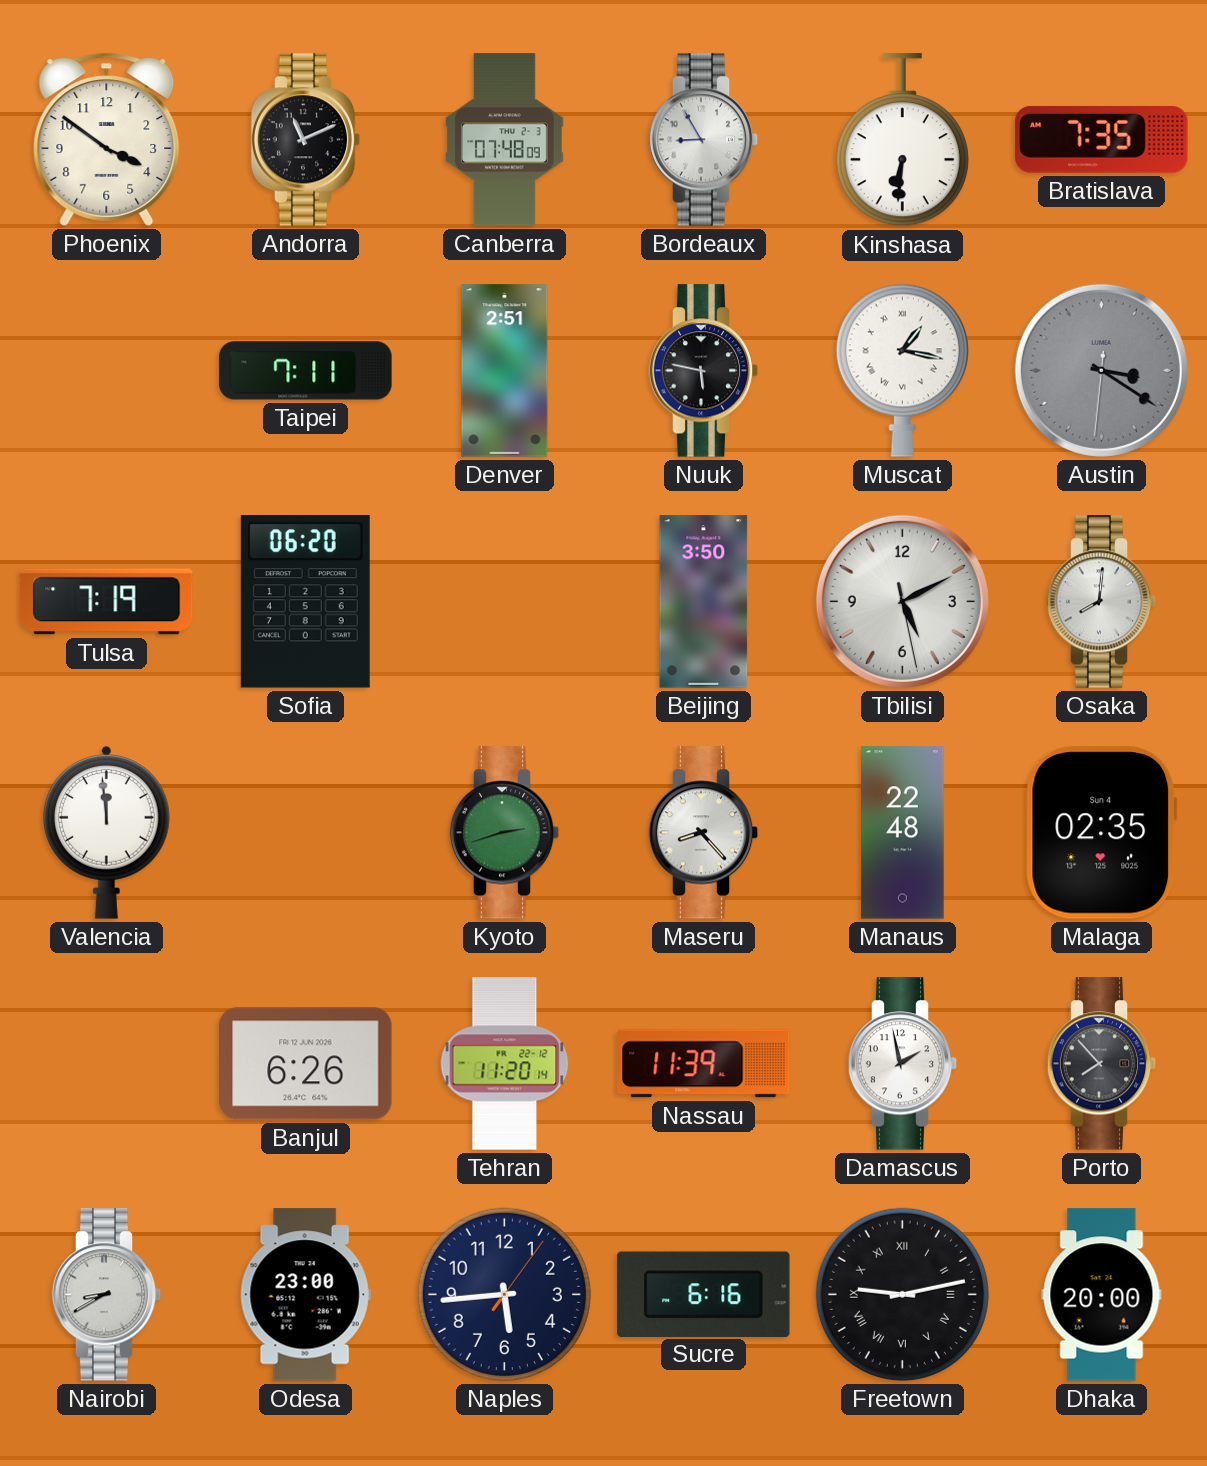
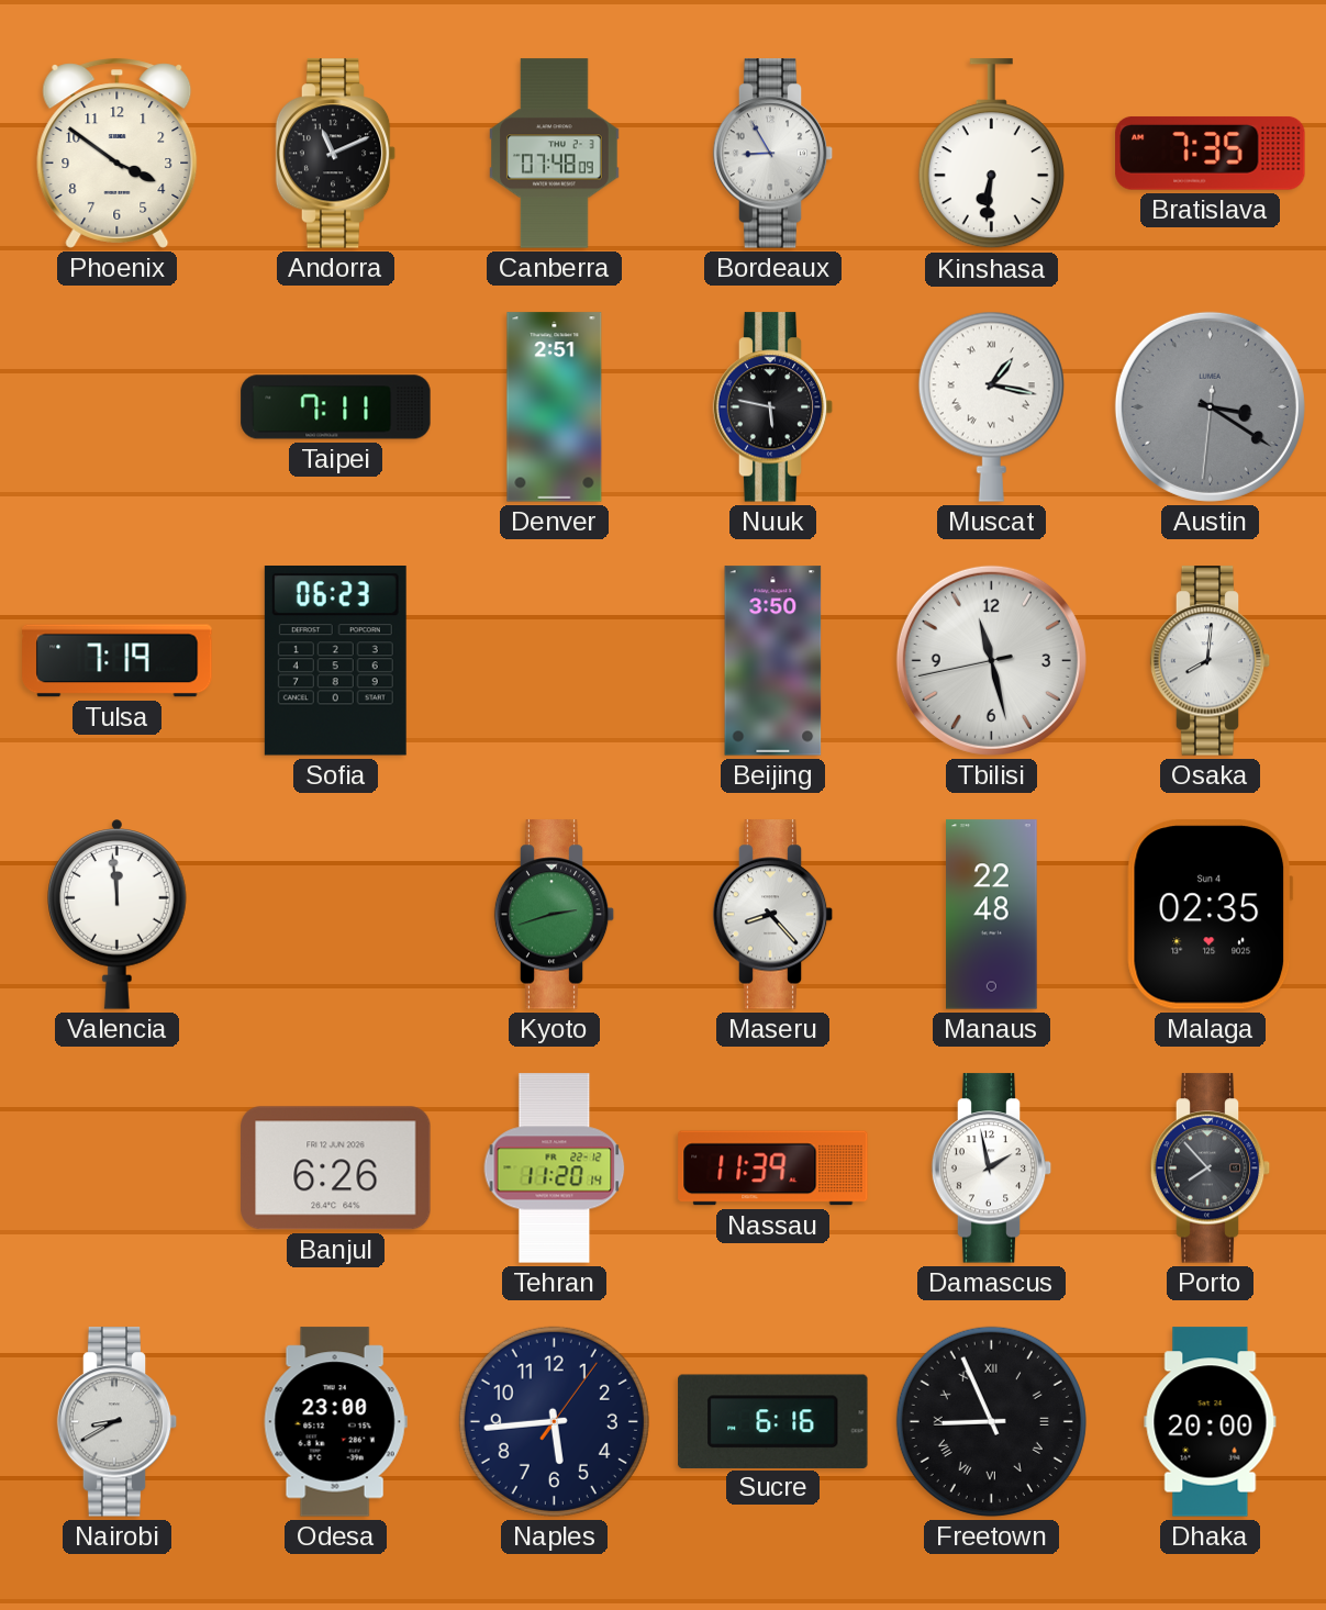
Sofia: 06:20 -> 06:23 (335, 661)
Tbilisi: 5:10 -> 11:27 (991, 660)
Freetown: 9:13 -> 8:56 (991, 1421)
